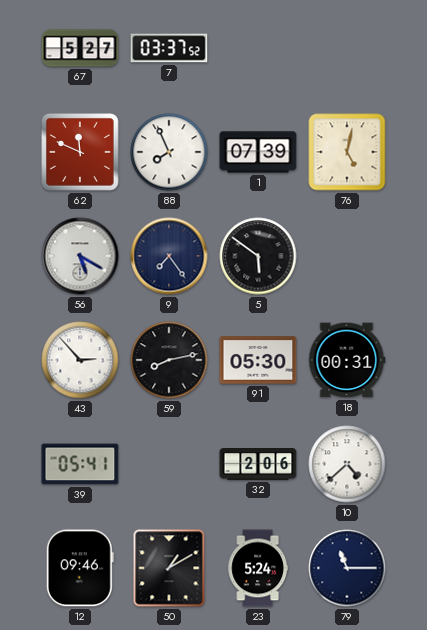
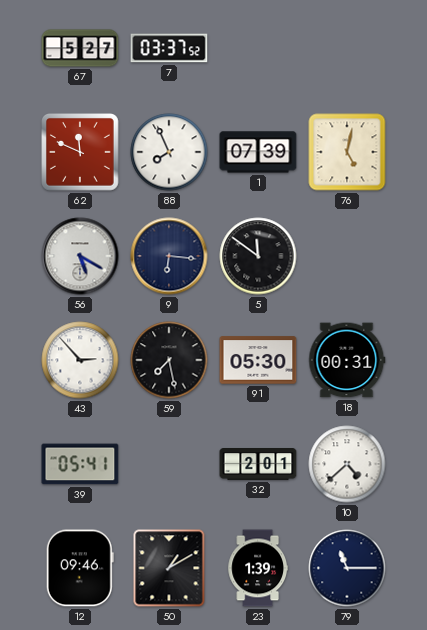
9: 7:24 -> 6:16 (169, 256)
5: 5:51 -> 11:51 (258, 256)
59: 8:13 -> 7:28 (169, 360)
32: 2:06 -> 2:01 (258, 465)
23: 5:24 -> 1:39 (257, 568)
